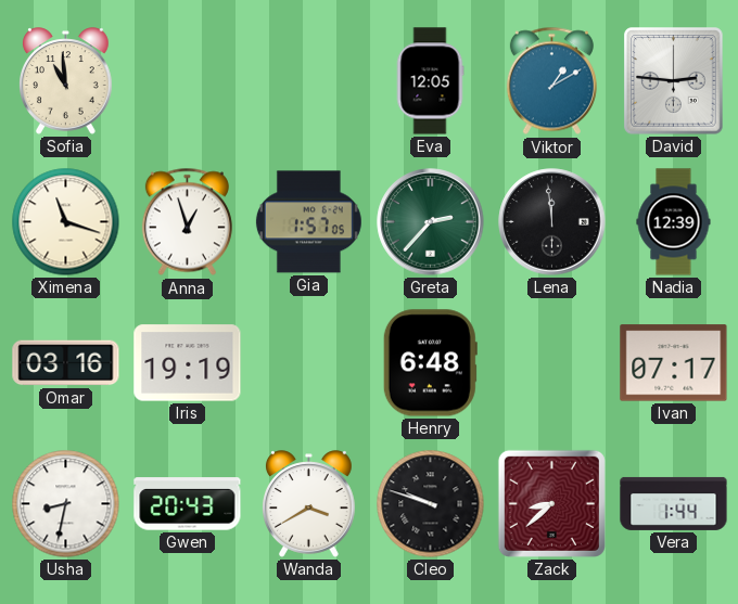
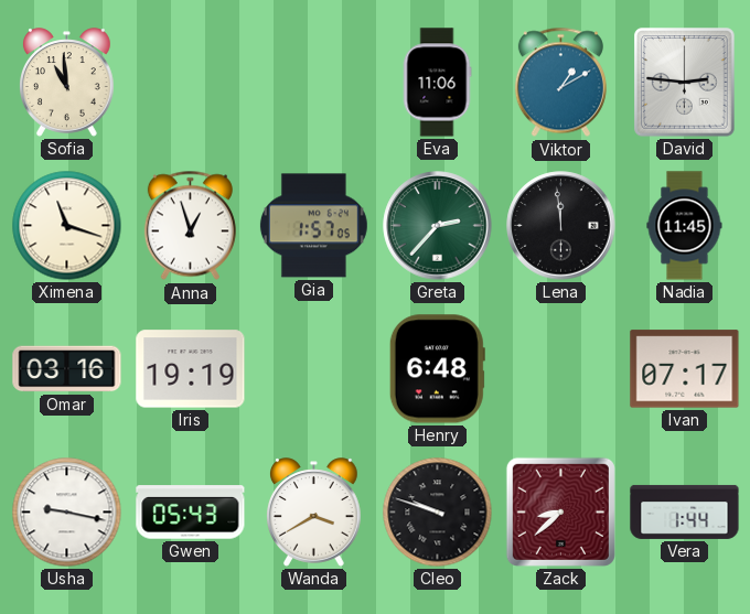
Eva: 12:05 -> 11:06 (437, 83)
Nadia: 12:39 -> 11:45 (685, 226)
Usha: 8:32 -> 9:17 (67, 513)
Gwen: 20:43 -> 05:43 (191, 513)
